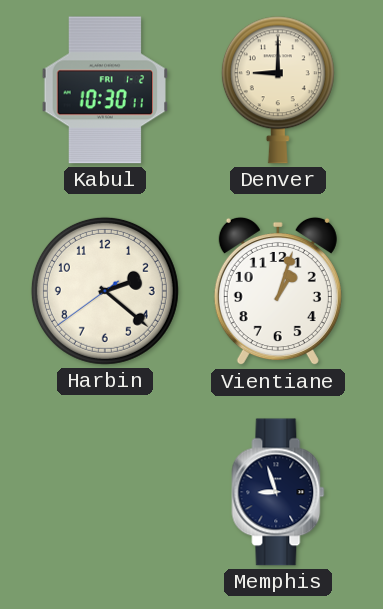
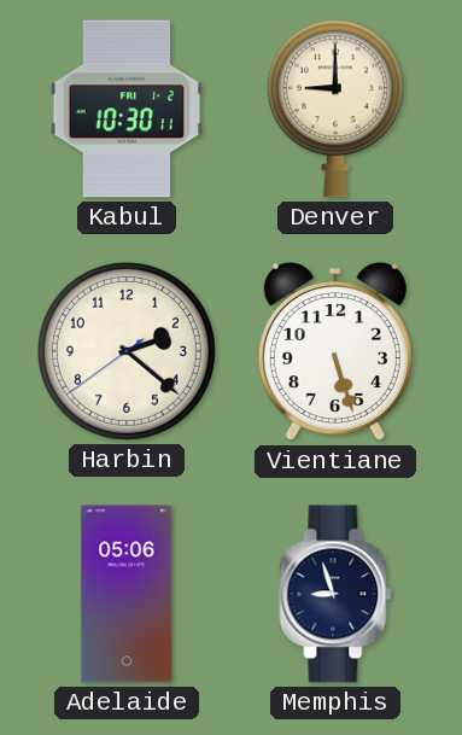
Vientiane: 1:03 -> 5:27 (335, 351)
Adelaide: none -> 05:06 (127, 594)
